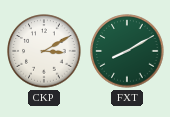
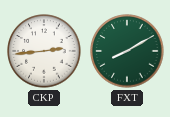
CKP: 3:10 -> 2:44 (44, 51)
